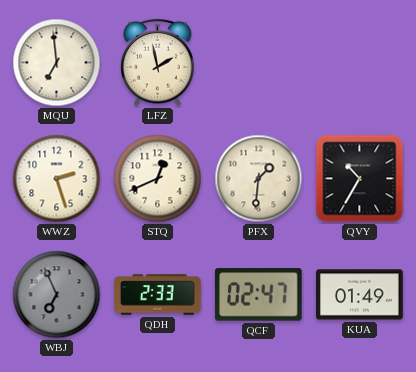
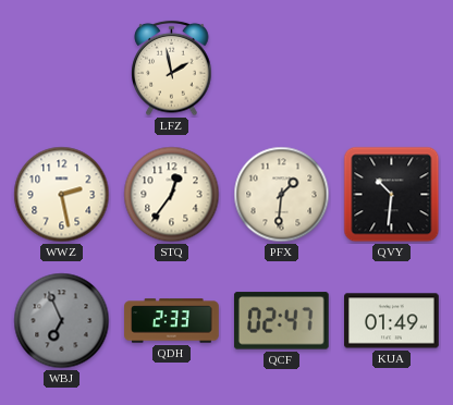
MQU: 6:59 -> none (57, 63)
WWZ: 2:27 -> 2:28 (62, 195)
STQ: 12:41 -> 12:36 (172, 195)
QVY: 10:35 -> 10:31 (392, 195)
